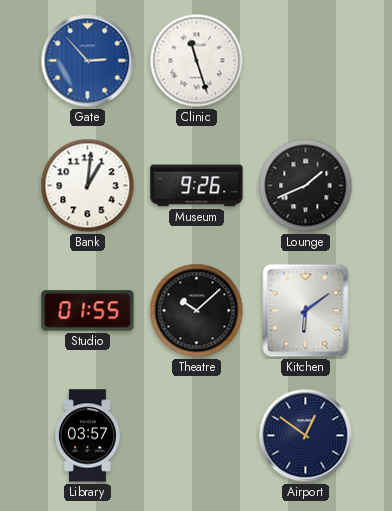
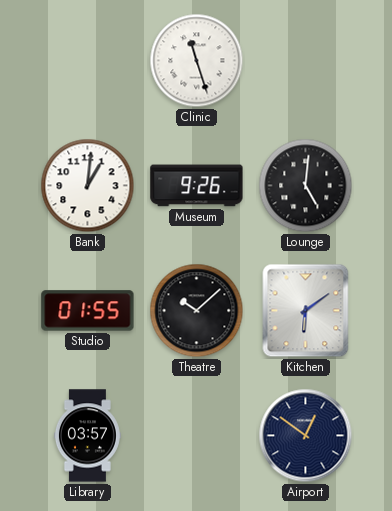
Gate: 2:53 -> none (88, 61)
Lounge: 1:41 -> 5:01 (306, 186)
